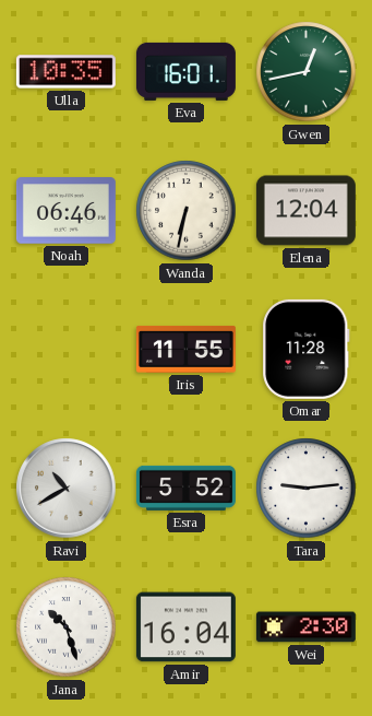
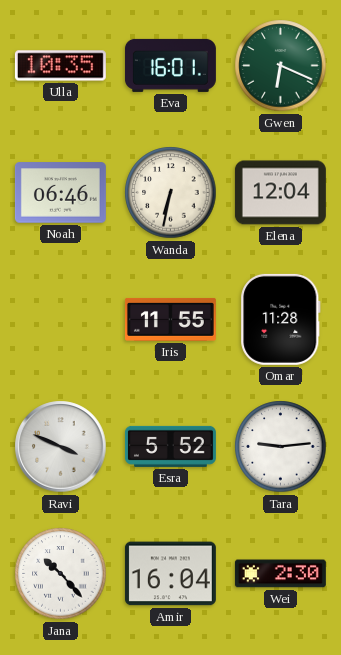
Gwen: 12:43 -> 6:19 (281, 66)
Ravi: 10:40 -> 3:49 (61, 447)
Jana: 10:27 -> 10:23 (61, 574)
